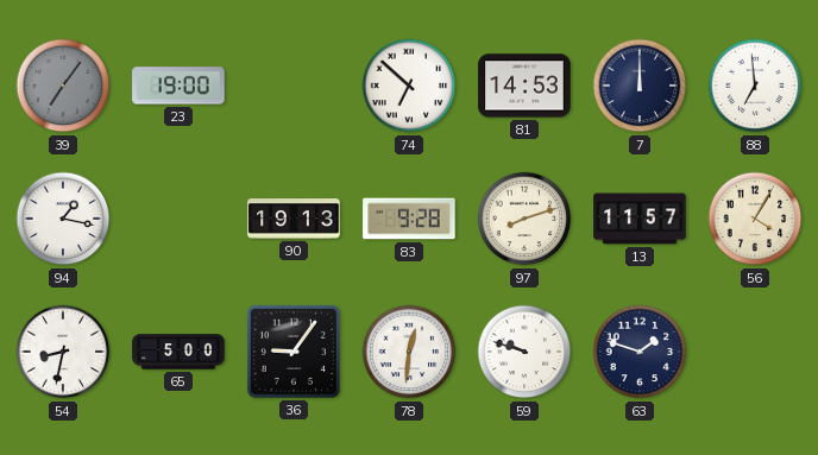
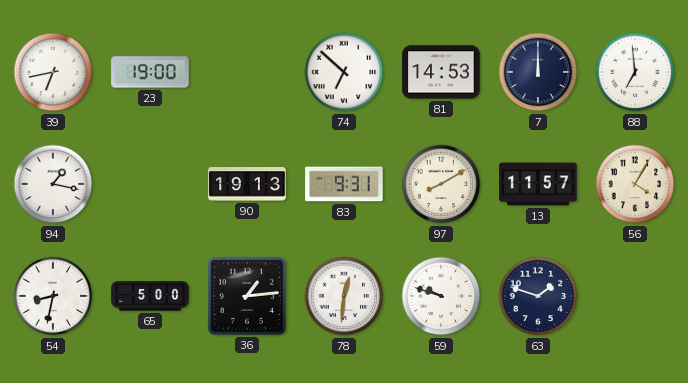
39: 7:06 -> 6:43 (53, 72)
39 dial: grey -> white (53, 72)
83: 9:28 -> 9:31 (344, 184)
97: 8:12 -> 8:10 (441, 184)
36: 9:06 -> 1:14 (247, 296)
